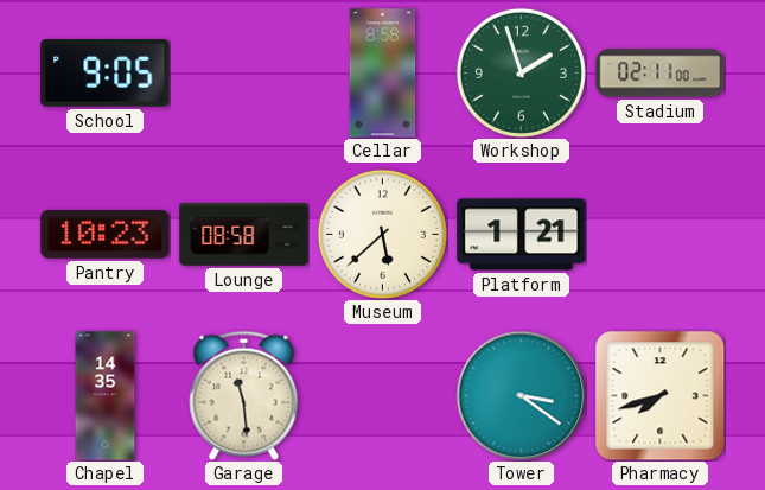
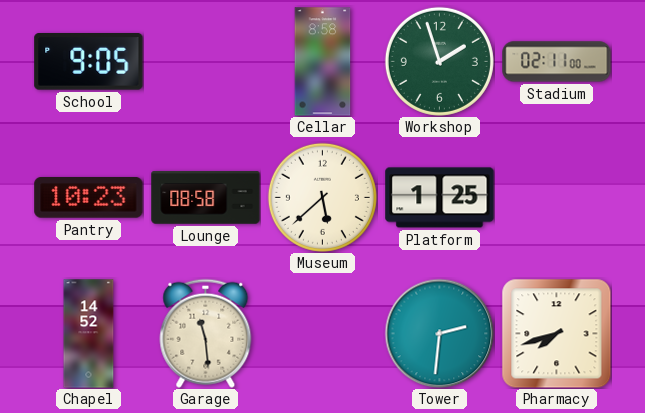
Platform: 1:21 -> 1:25 (440, 198)
Chapel: 14:35 -> 14:52 (89, 334)
Tower: 3:21 -> 2:31 (439, 333)
